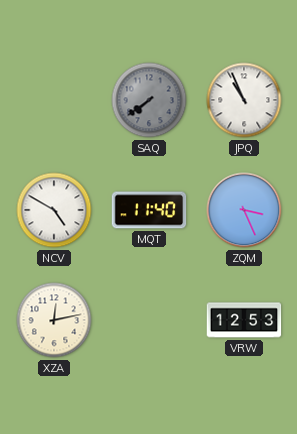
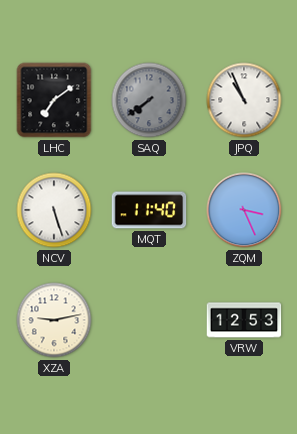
LHC: none -> 7:09 (54, 100)
NCV: 4:50 -> 5:27 (54, 210)
XZA: 12:13 -> 9:13 (54, 320)
